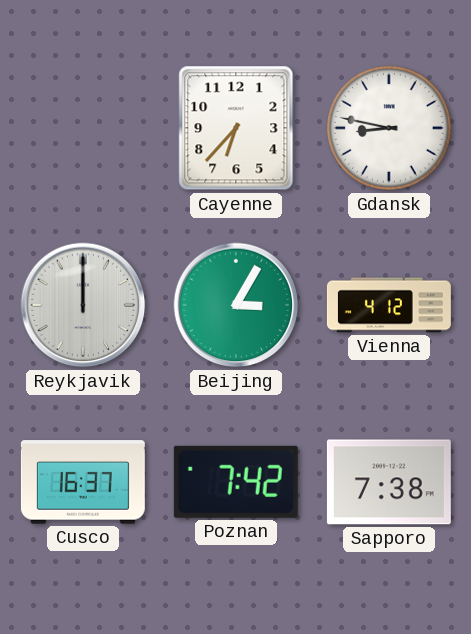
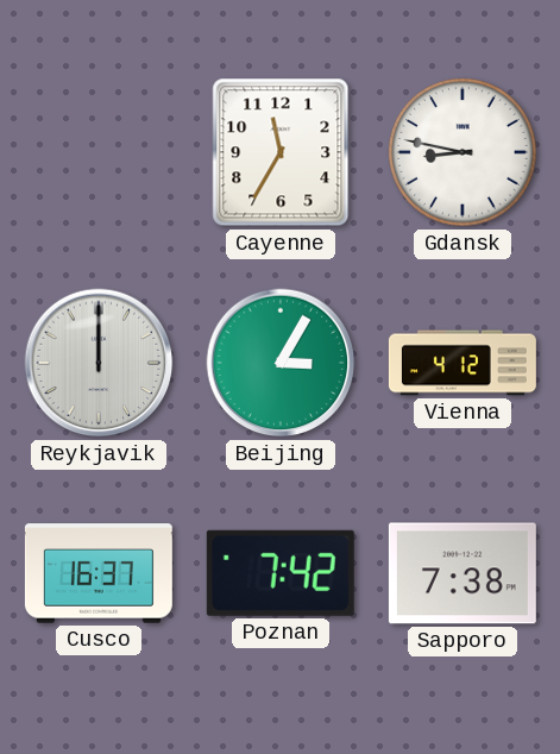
Cayenne: 6:37 -> 11:35 (281, 152)
